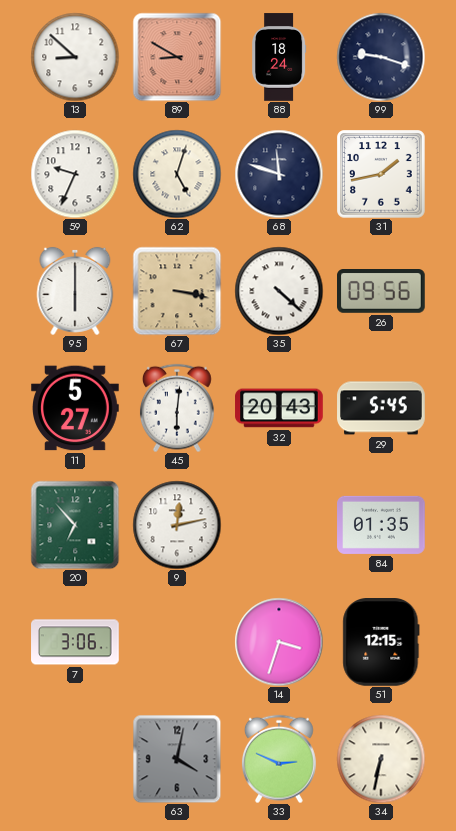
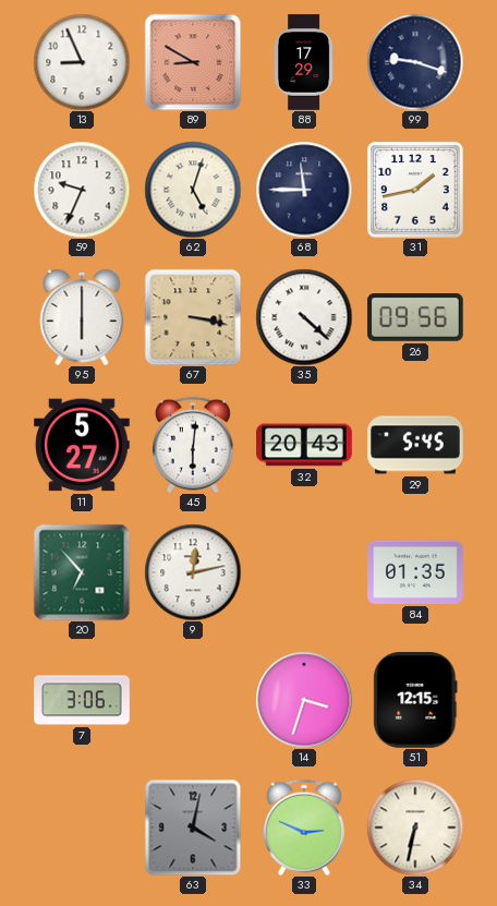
13: 8:52 -> 8:56 (82, 62)
88: 18:24 -> 17:29 (305, 62)
68: 11:48 -> 11:45 (304, 190)
